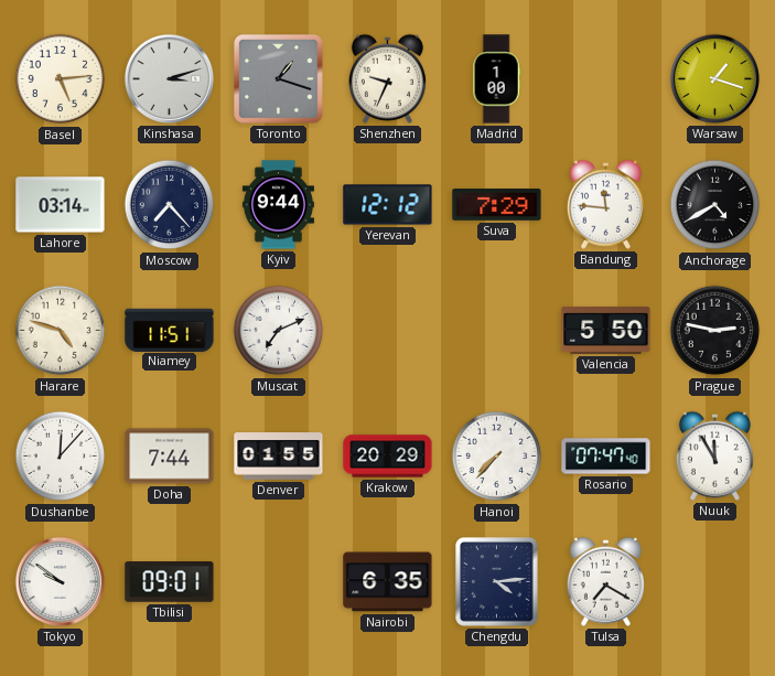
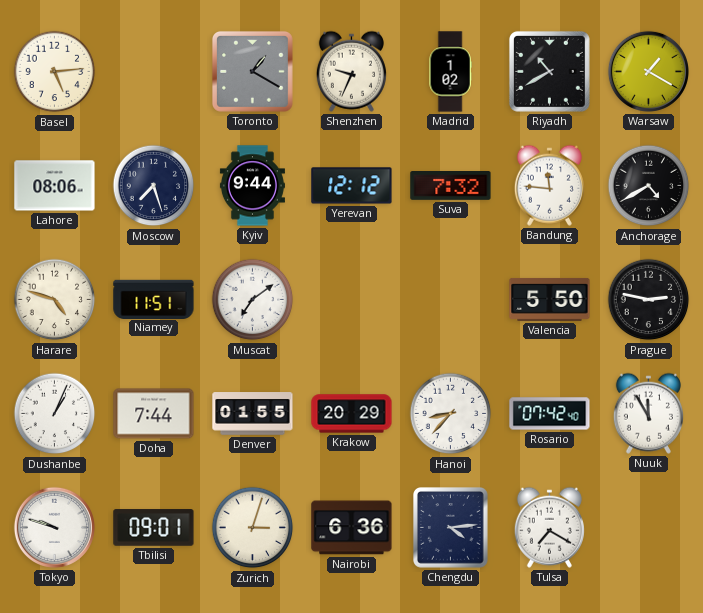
Kinshasa: 3:12 -> none (169, 78)
Toronto: 1:18 -> 1:20 (253, 72)
Madrid: 1:00 -> 1:02 (450, 72)
Riyadh: none -> 10:40 (550, 72)
Warsaw: 1:18 -> 1:20 (648, 71)
Lahore: 03:14 -> 08:06 (55, 186)
Moscow: 7:23 -> 7:27 (154, 186)
Suva: 7:29 -> 7:32 (451, 186)
Muscat: 7:11 -> 7:09 (253, 300)
Dushanbe: 12:07 -> 1:04 (55, 414)
Hanoi: 7:37 -> 8:37 (451, 414)
Rosario: 07:47 -> 07:42 (550, 414)
Tokyo: 9:51 -> 9:48 (54, 527)
Zurich: none -> 3:03 (253, 528)
Nairobi: 6:35 -> 6:36 (352, 528)
